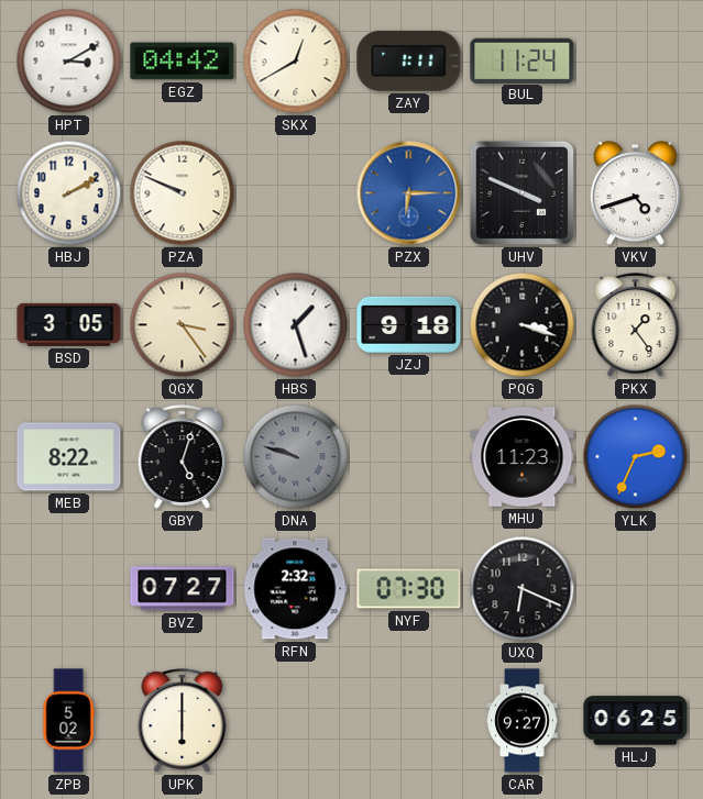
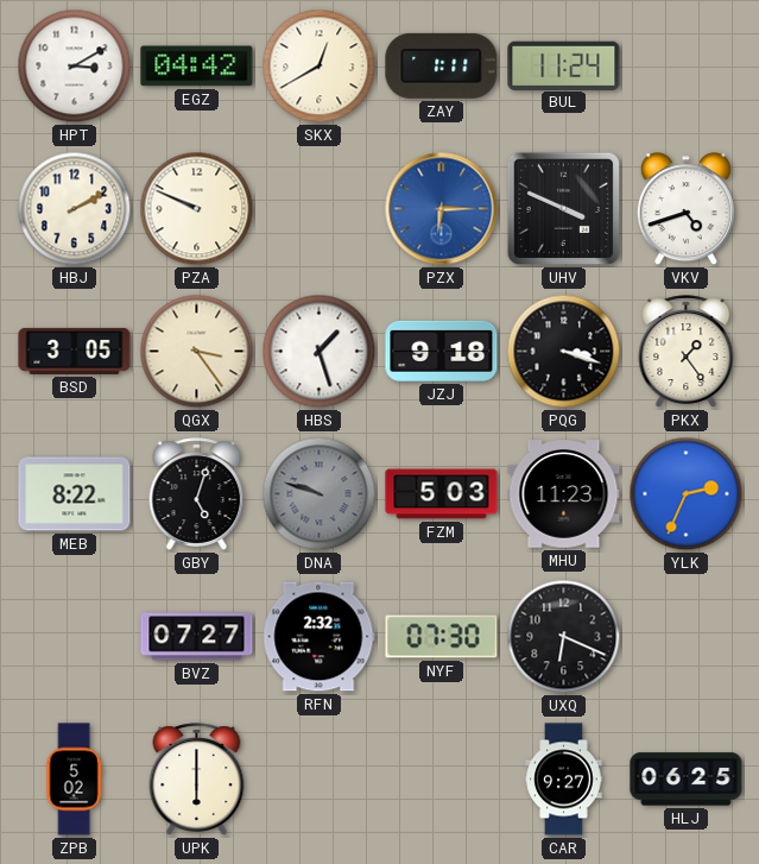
FZM: none -> 5:03 (442, 494)
